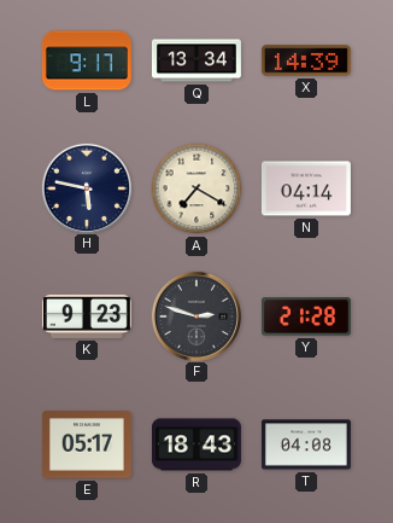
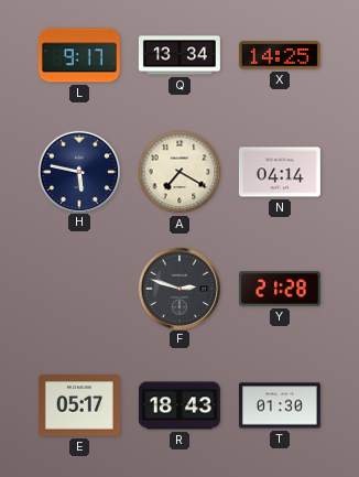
X: 14:39 -> 14:25 (280, 55)
K: 9:23 -> none (87, 316)
T: 04:08 -> 01:30 (280, 405)
